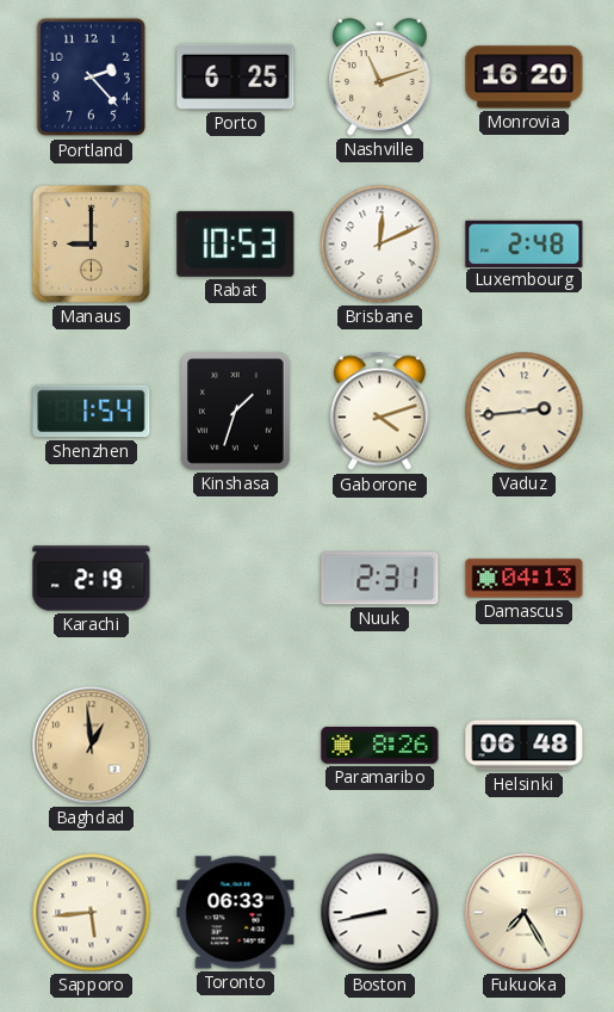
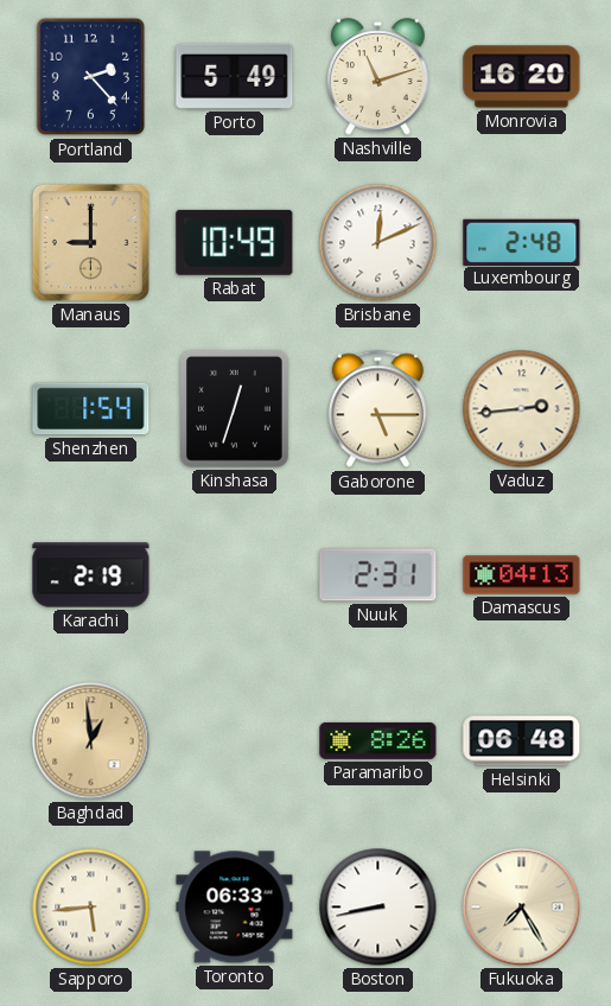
Porto: 6:25 -> 5:49 (235, 76)
Rabat: 10:53 -> 10:49 (235, 242)
Kinshasa: 1:33 -> 12:33 (234, 408)
Gaborone: 4:12 -> 5:15 (377, 409)
